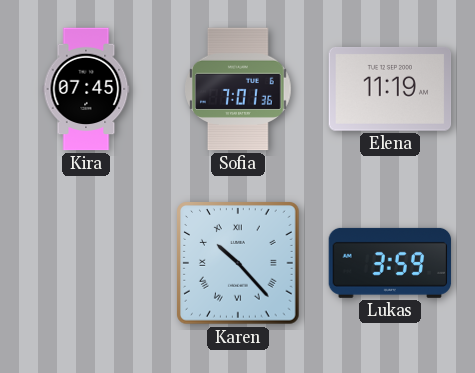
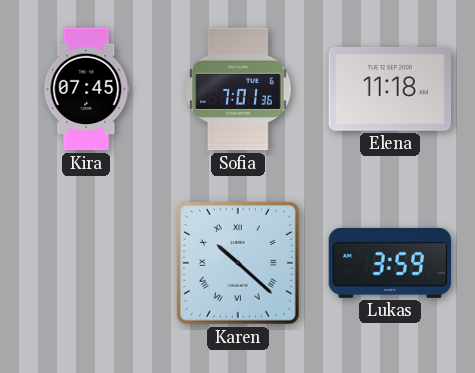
Elena: 11:19 -> 11:18 (390, 89)
Karen: 10:23 -> 10:22 (238, 263)
